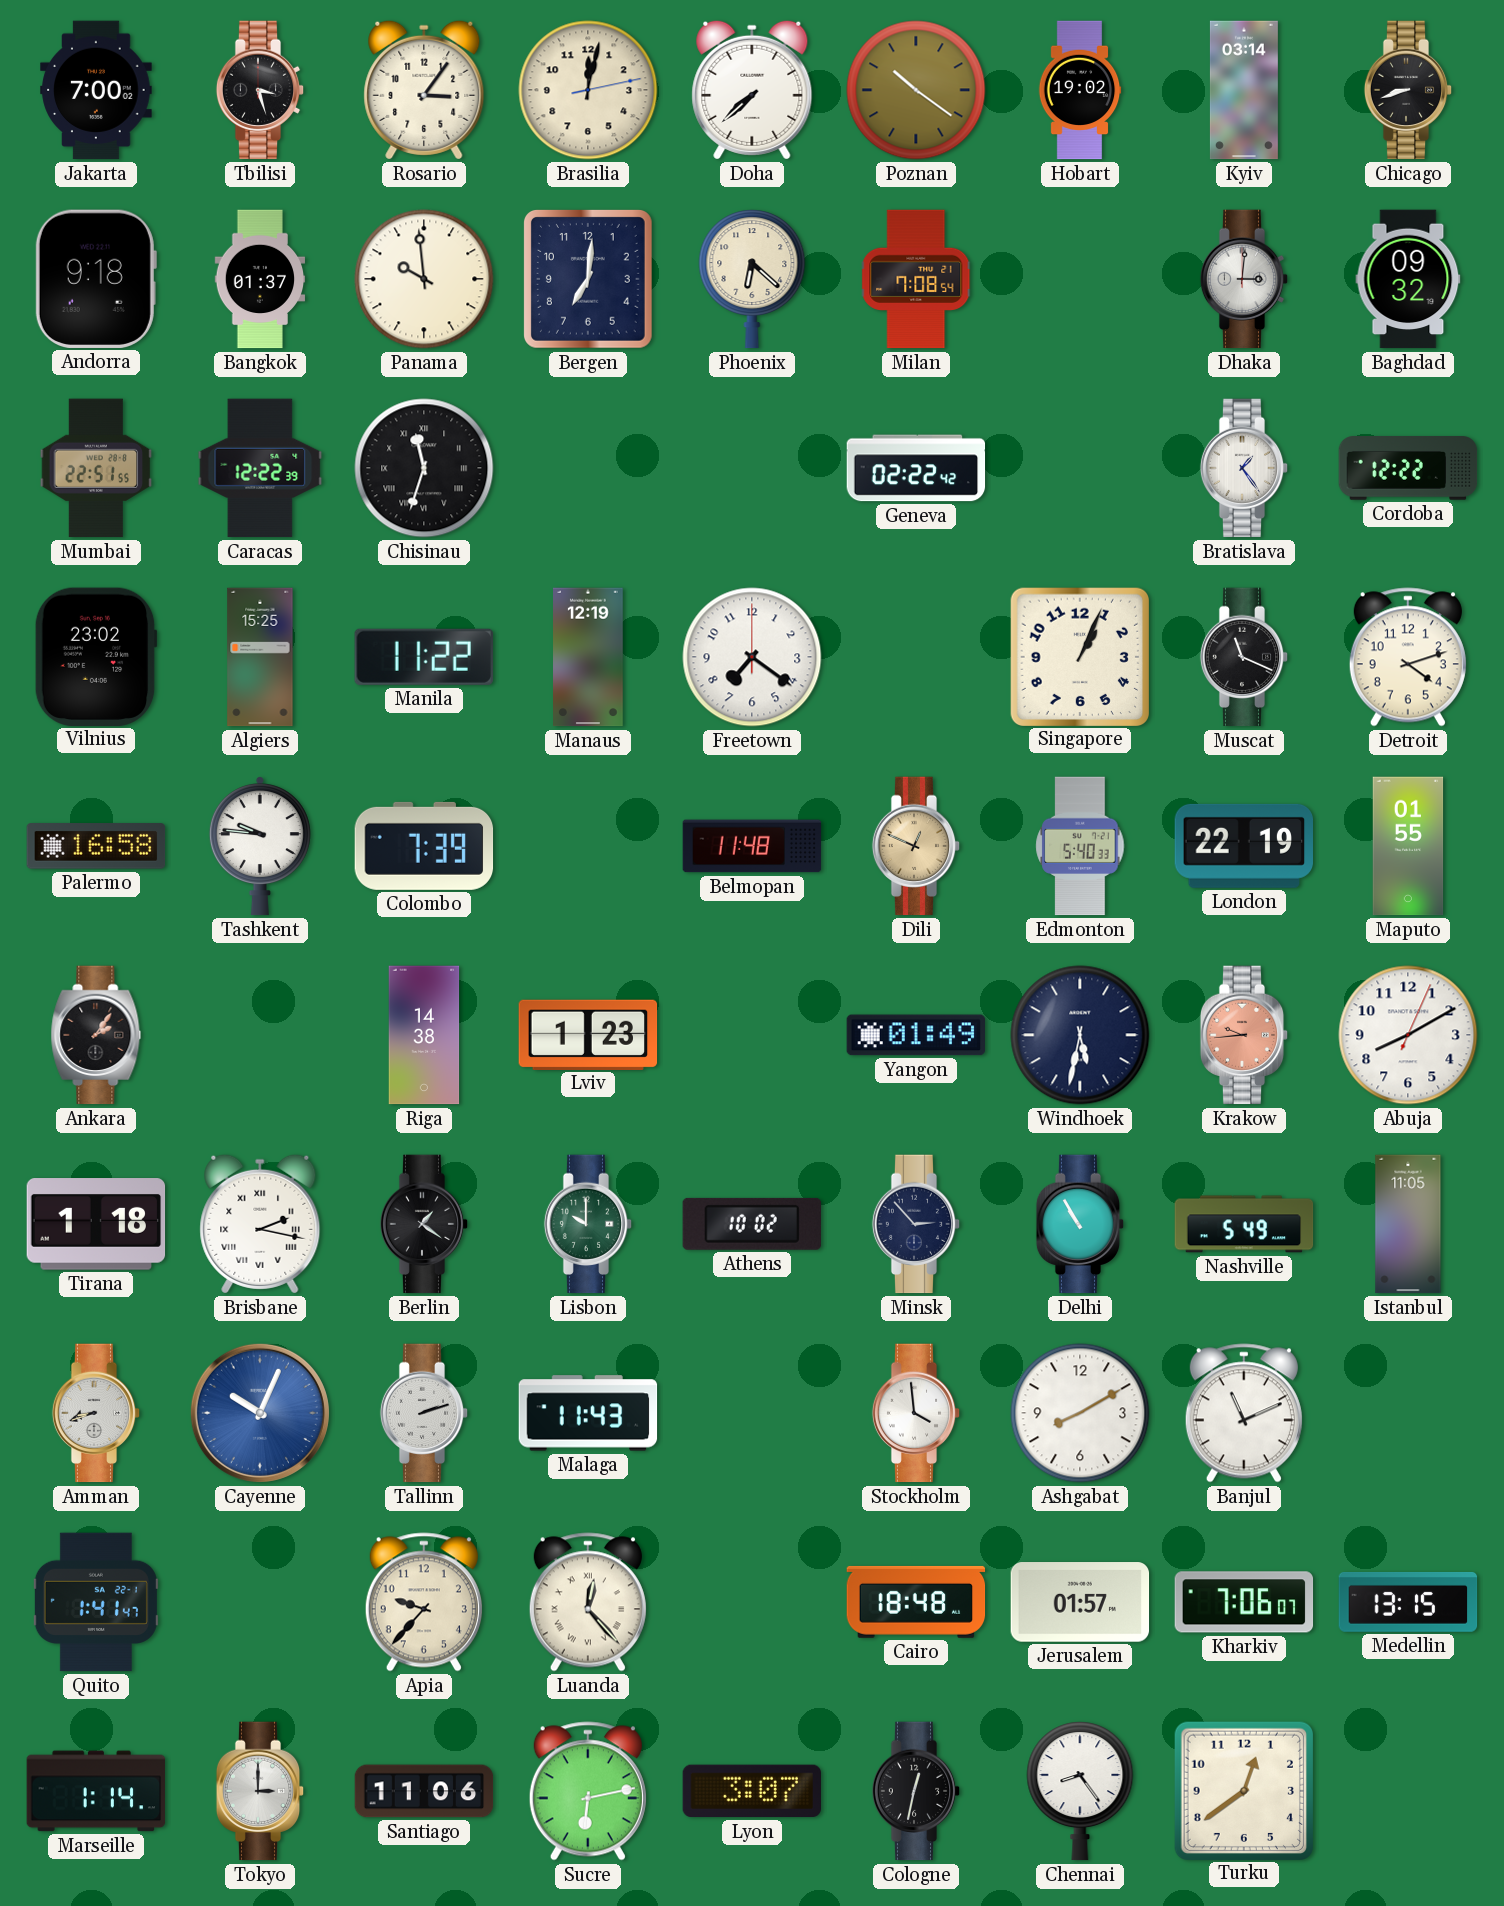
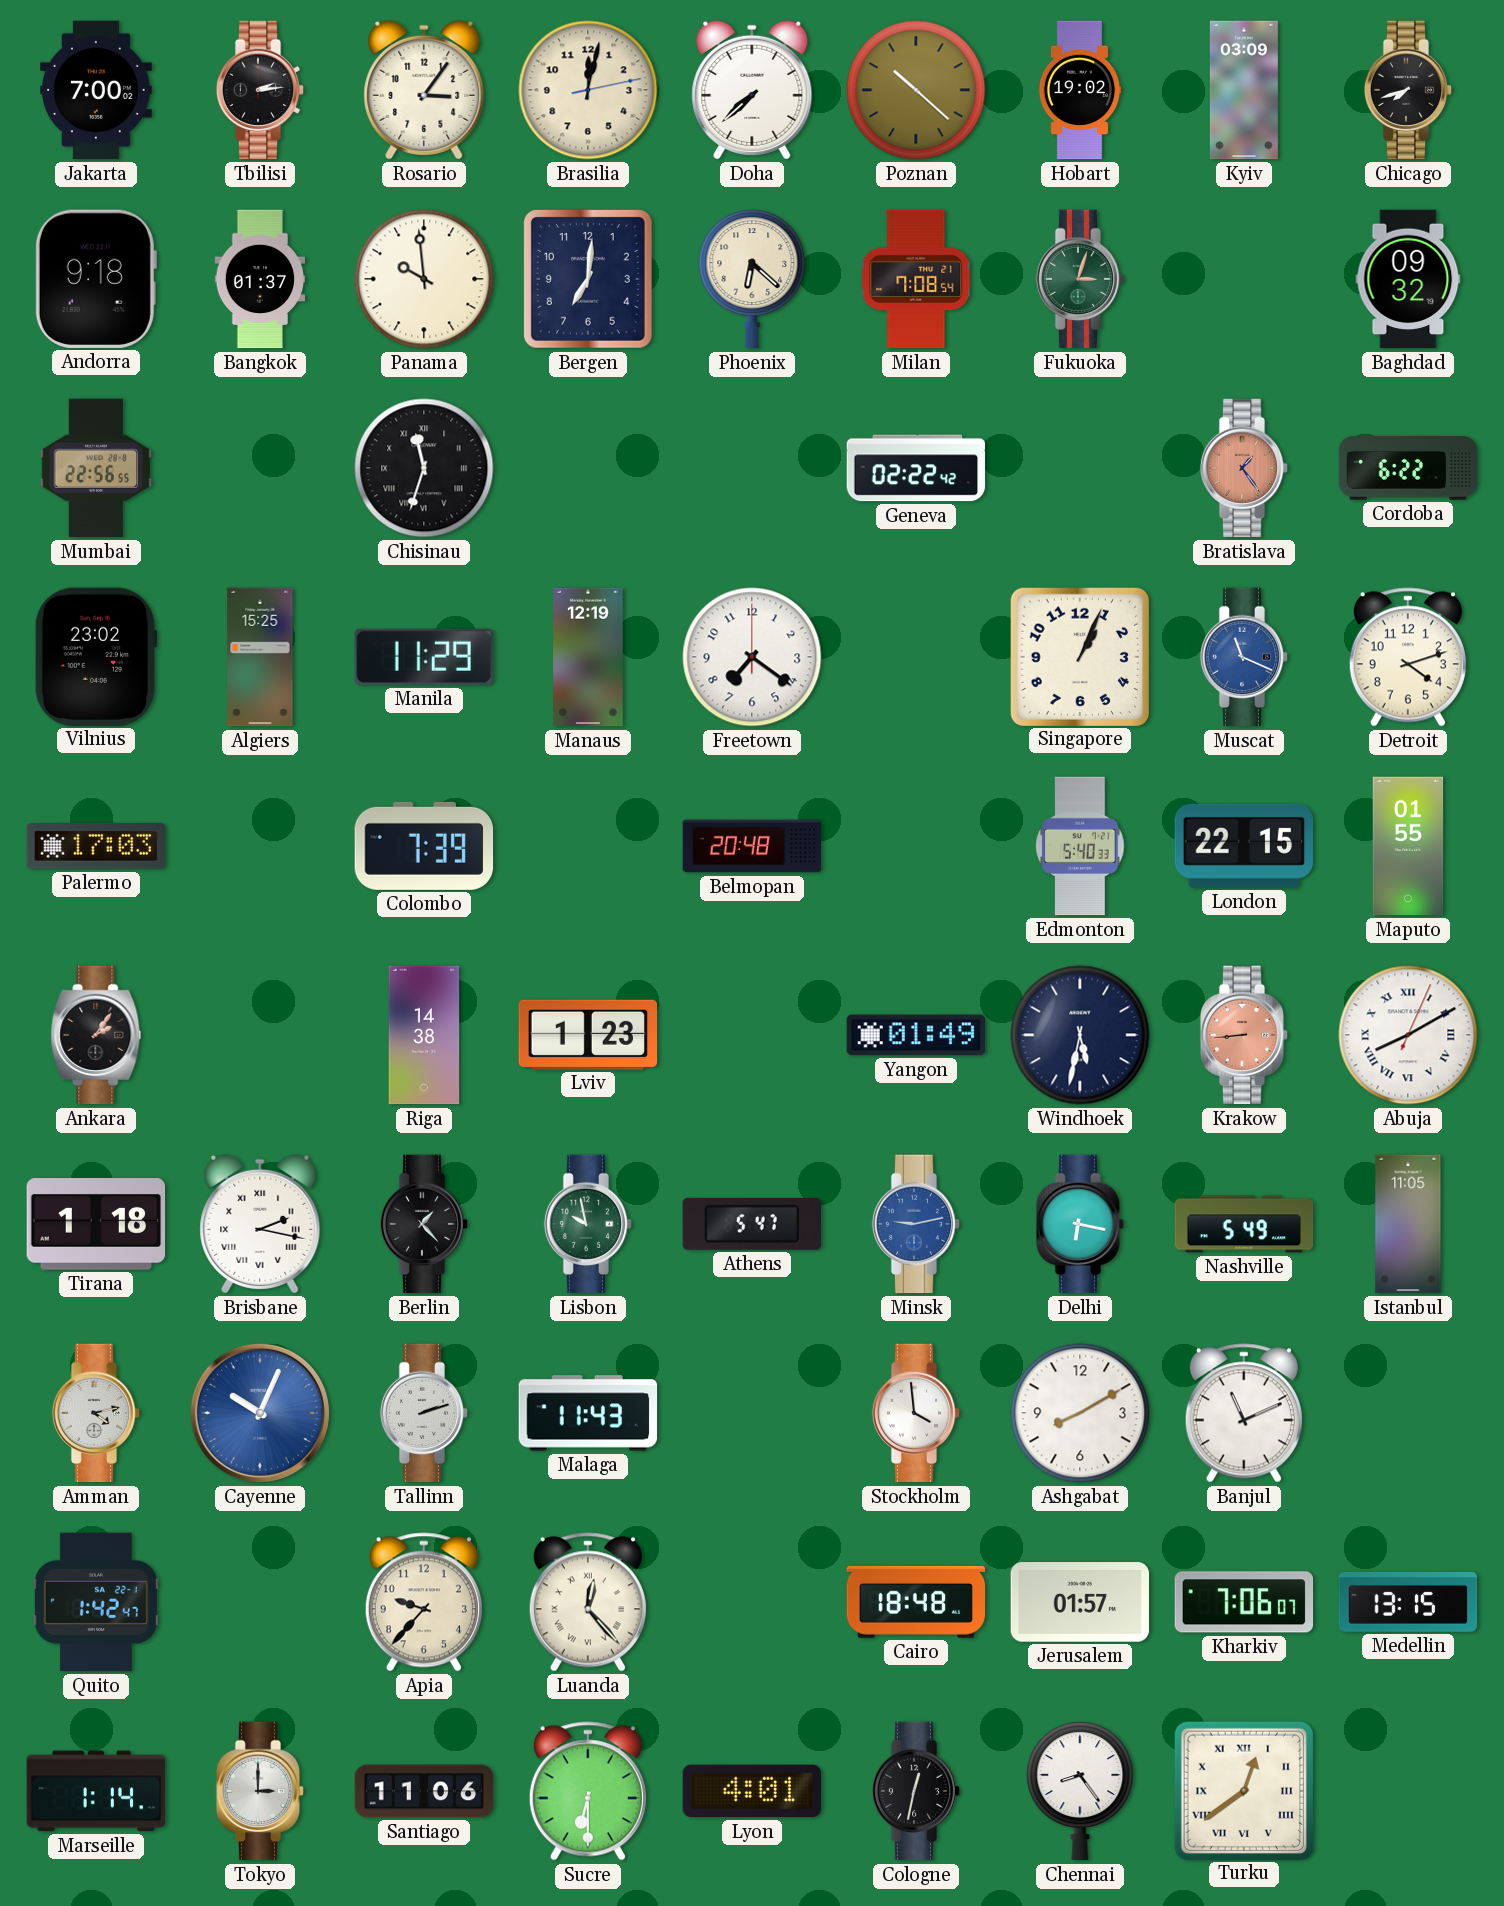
Tbilisi: 3:27 -> 2:14 (260, 90)
Poznan: 10:21 -> 10:22 (916, 90)
Kyiv: 03:14 -> 03:09 (1244, 90)
Chicago: 8:42 -> 7:42 (1408, 90)
Fukuoka: none -> 3:03 (1080, 279)
Dhaka: 3:01 -> none (1244, 279)
Mumbai: 22:51 -> 22:56 (96, 468)
Caracas: 12:22 -> none (260, 468)
Bratislava dial: white -> salmon (1244, 468)
Cordoba: 12:22 -> 6:22 (1408, 468)
Manila: 11:22 -> 11:29 (424, 657)
Muscat dial: black -> blue (1244, 657)
Palermo: 16:58 -> 17:03 (96, 846)
Tashkent: 9:46 -> none (260, 846)
Belmopan: 11:48 -> 20:48 (752, 846)
Dili: 12:49 -> none (916, 846)
London: 22:19 -> 22:15 (1243, 846)
Krakow: 9:44 -> 8:44 (1244, 1035)
Abuja numerals: Arabic -> Roman (1408, 1035)
Berlin: 1:21 -> 1:23 (424, 1224)
Lisbon: 10:00 -> 9:58 (588, 1224)
Athens: 10:02 -> 5:47 (751, 1224)
Minsk: 2:53 -> 9:13 (916, 1224)
Minsk dial: navy -> blue (916, 1224)
Delhi: 10:55 -> 6:17 (1080, 1224)
Amman: 8:42 -> 4:13 (96, 1413)
Quito: 1:41 -> 1:42 (96, 1602)
Sucre: 6:13 -> 6:30 (588, 1791)
Lyon: 3:07 -> 4:01 (751, 1791)
Turku numerals: Arabic -> Roman (1243, 1790)
